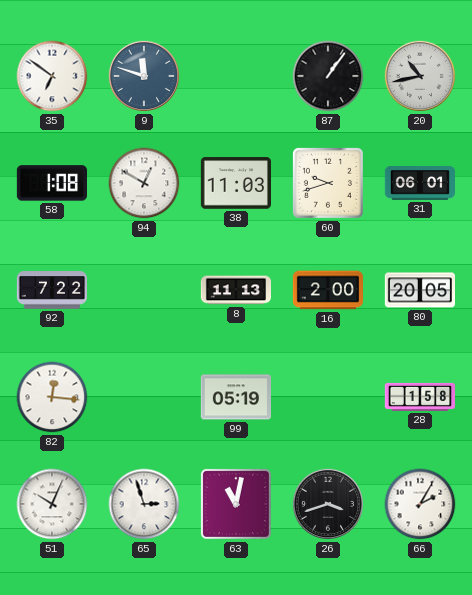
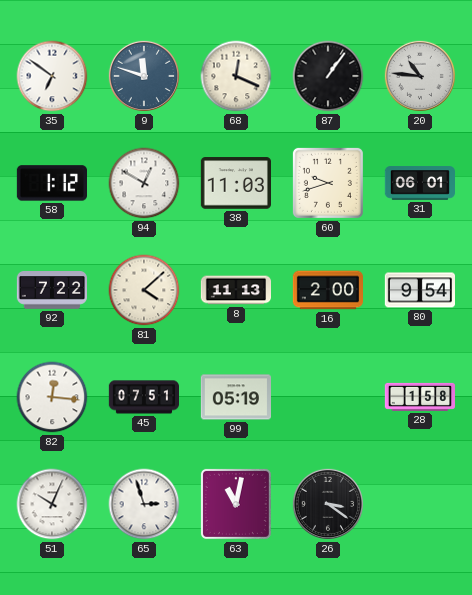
68: none -> 12:19 (236, 76)
20: 10:43 -> 10:46 (420, 76)
58: 1:08 -> 1:12 (51, 183)
81: none -> 4:08 (144, 290)
80: 20:05 -> 9:54 (419, 290)
45: none -> 07:51 (143, 397)
26: 3:42 -> 3:21 (328, 504)
66: 2:05 -> none (420, 504)
